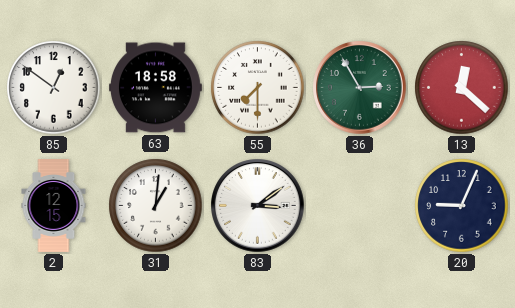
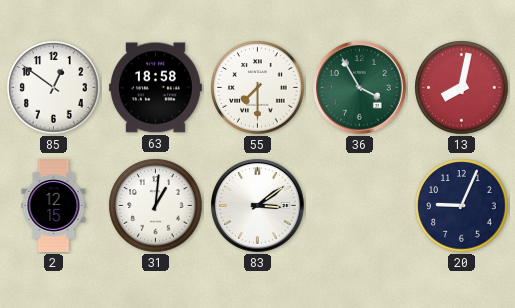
36: 2:55 -> 3:55 (360, 88)
13: 12:22 -> 8:02 (462, 88)
